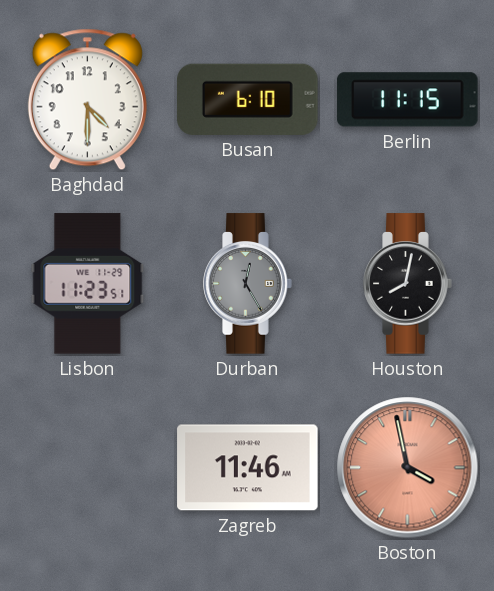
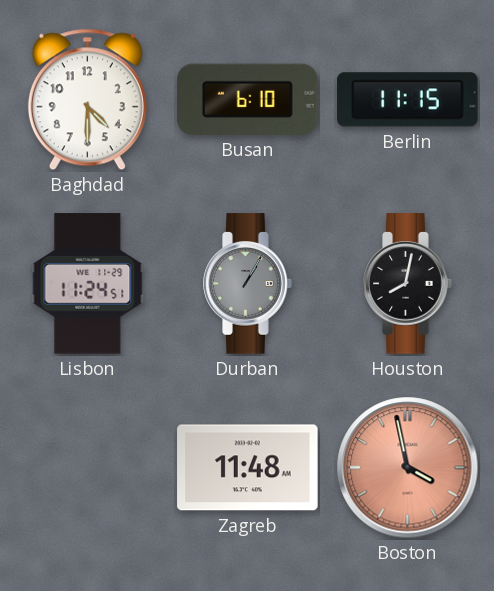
Lisbon: 11:23 -> 11:24 (88, 284)
Durban: 12:25 -> 1:05 (248, 284)
Zagreb: 11:46 -> 11:48 (248, 468)
